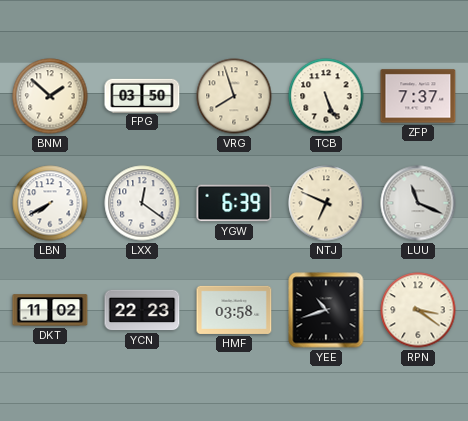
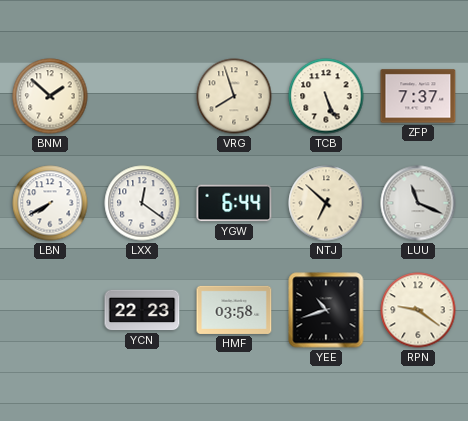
FPG: 03:50 -> none (142, 95)
YGW: 6:39 -> 6:44 (234, 203)
NTJ: 6:49 -> 6:52 (326, 203)
DKT: 11:02 -> none (50, 310)
RPN: 3:21 -> 9:21 (418, 310)
